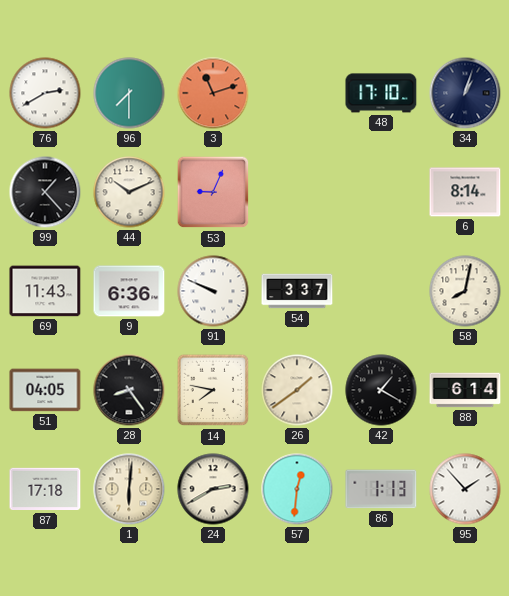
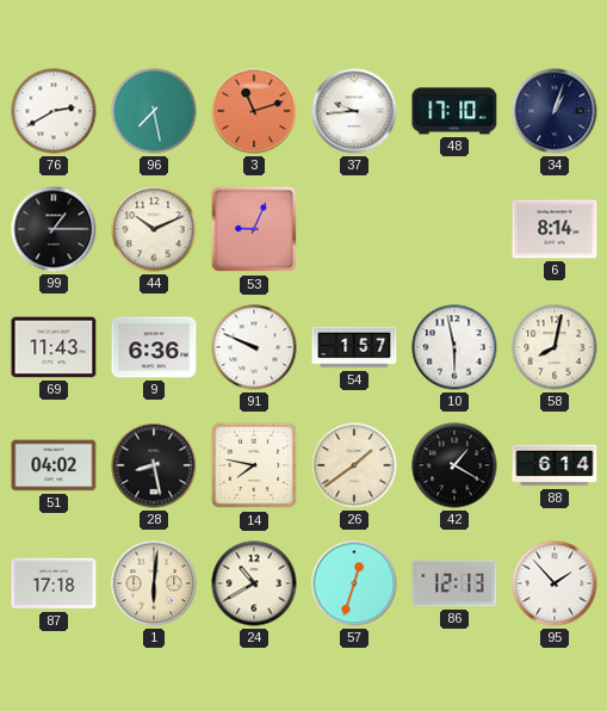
96: 7:30 -> 7:28 (154, 111)
37: none -> 9:44 (354, 111)
99: 1:23 -> 1:15 (54, 229)
54: 3:37 -> 1:57 (354, 347)
10: none -> 5:58 (454, 347)
51: 04:05 -> 04:02 (54, 465)
28: 8:24 -> 8:28 (154, 465)
24: 2:40 -> 10:40 (254, 583)
57: 12:31 -> 12:33 (354, 583)
86: 1:13 -> 12:13 (454, 583)
